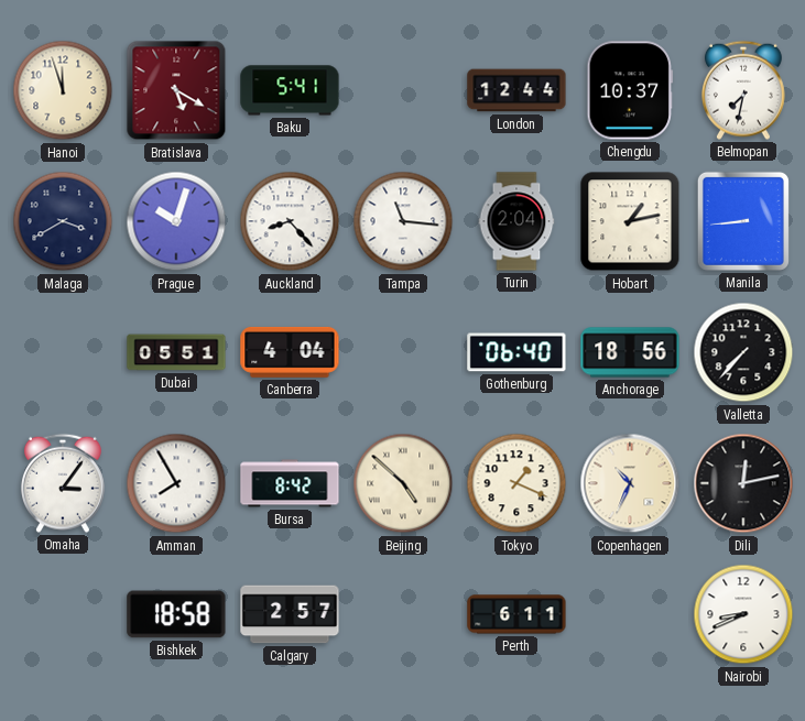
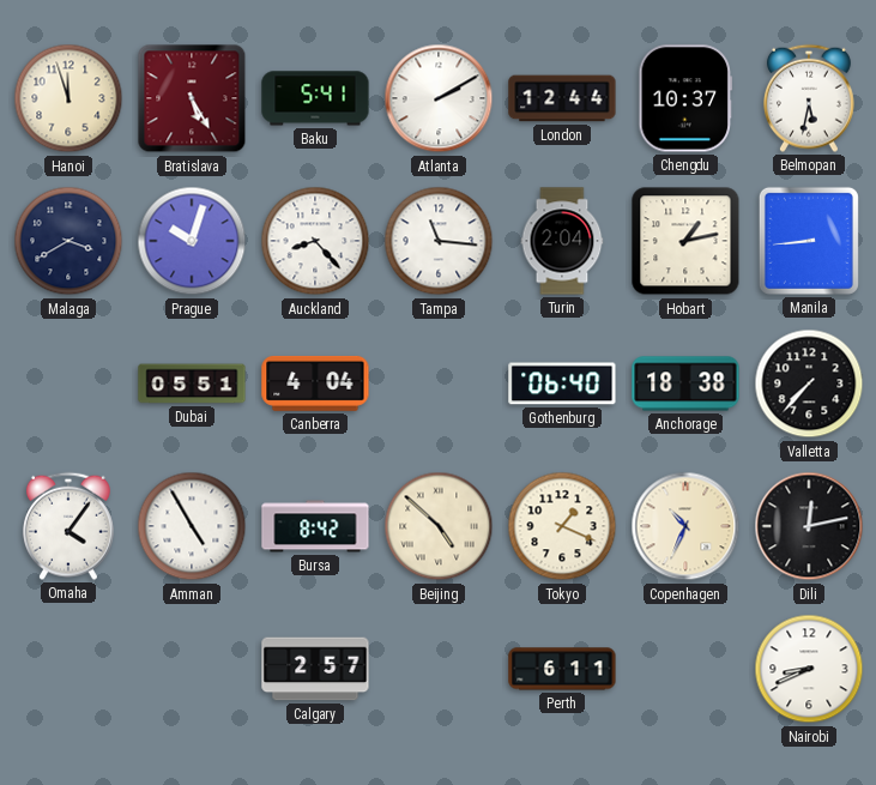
Bratislava: 5:20 -> 5:25 (192, 98)
Atlanta: none -> 2:10 (439, 98)
Belmopan: 7:32 -> 5:32 (809, 98)
Anchorage: 18:56 -> 18:38 (685, 384)
Omaha: 3:06 -> 4:06 (68, 526)
Amman: 7:55 -> 4:55 (192, 526)
Bishkek: 18:58 -> none (176, 614)
